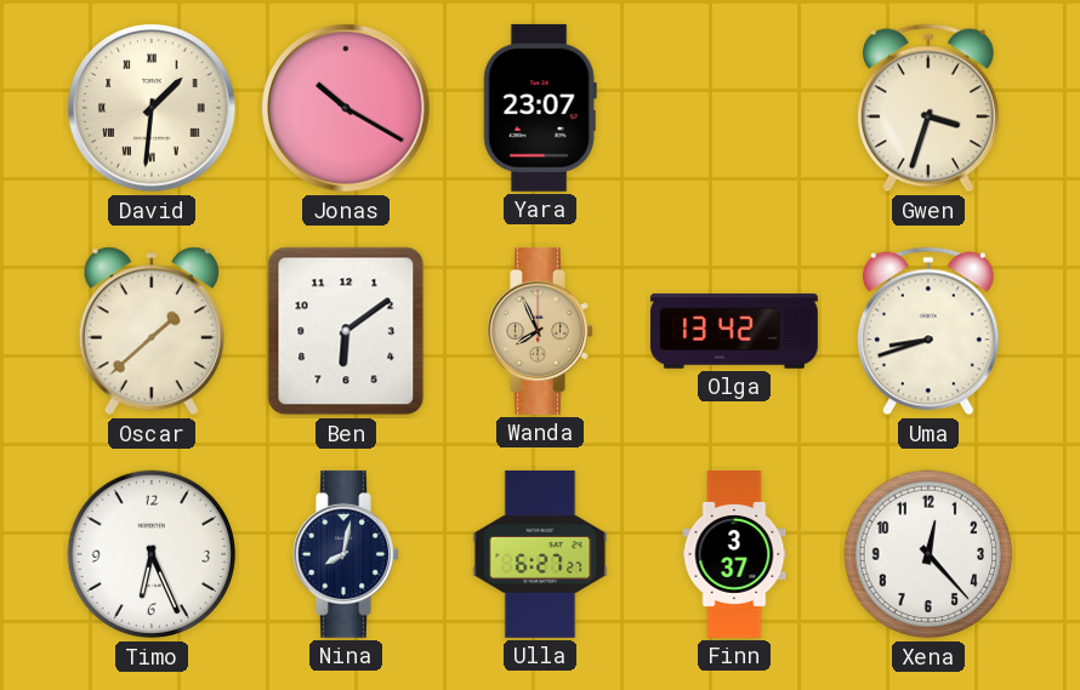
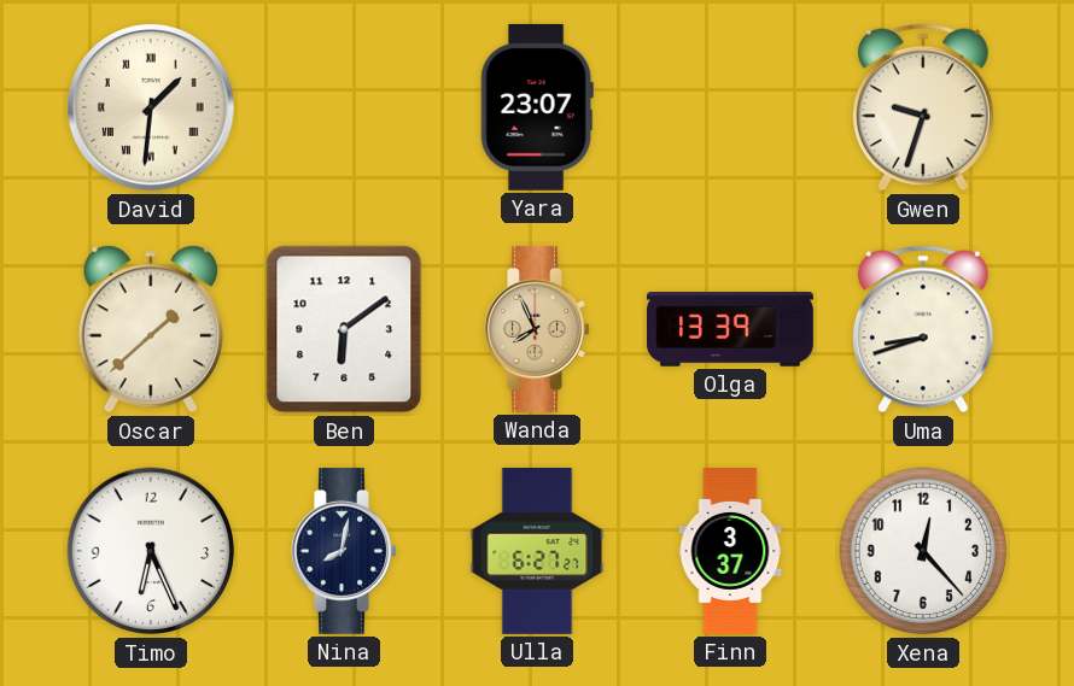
Jonas: 10:20 -> none (346, 108)
Gwen: 3:33 -> 9:33 (924, 107)
Olga: 13:42 -> 13:39 (730, 329)
